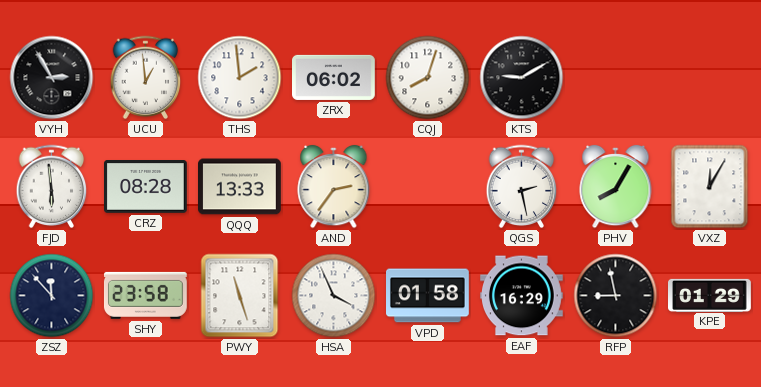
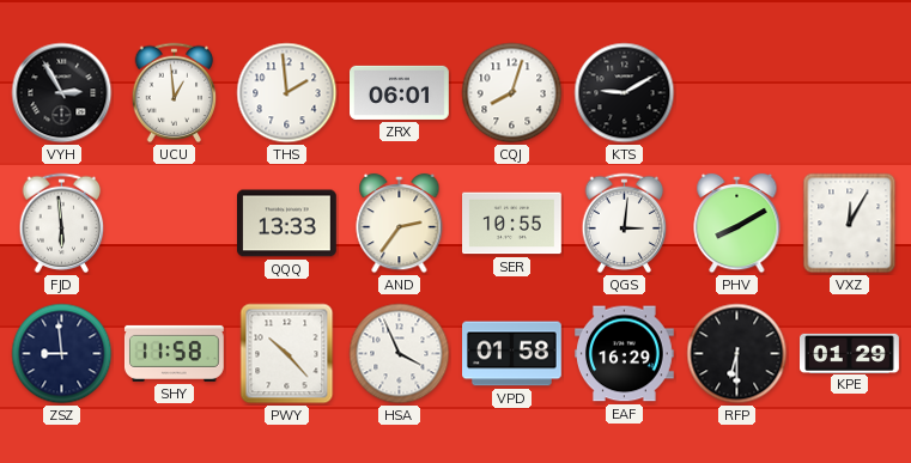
ZRX: 06:02 -> 06:01 (400, 92)
CRZ: 08:28 -> none (146, 187)
SER: none -> 10:55 (512, 224)
QGS: 2:28 -> 3:01 (625, 224)
PHV: 8:05 -> 8:10 (737, 224)
ZSZ: 11:53 -> 8:59 (62, 354)
SHY: 23:58 -> 11:58 (174, 353)
PWY: 11:27 -> 10:23 (287, 354)
RFP: 8:58 -> 6:30 (737, 354)
